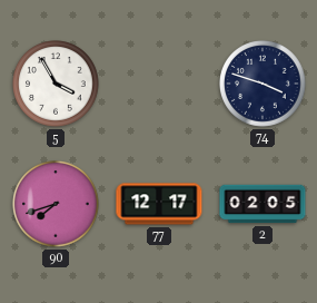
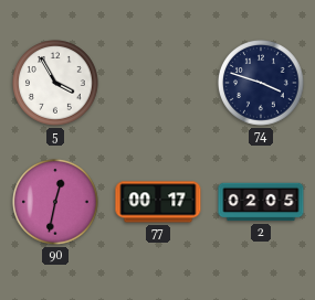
90: 7:42 -> 12:32 (56, 203)
77: 12:17 -> 00:17 (158, 202)
